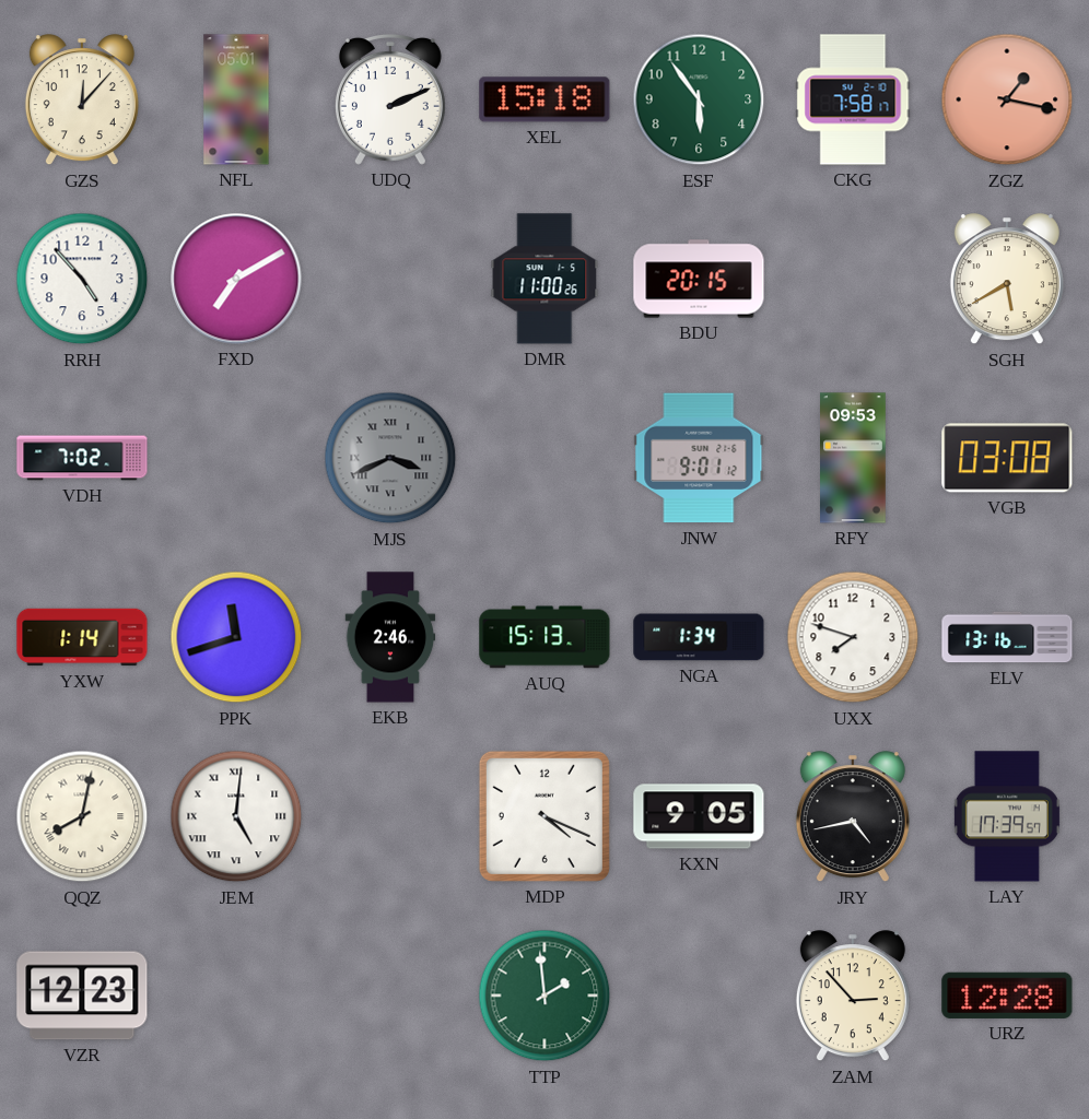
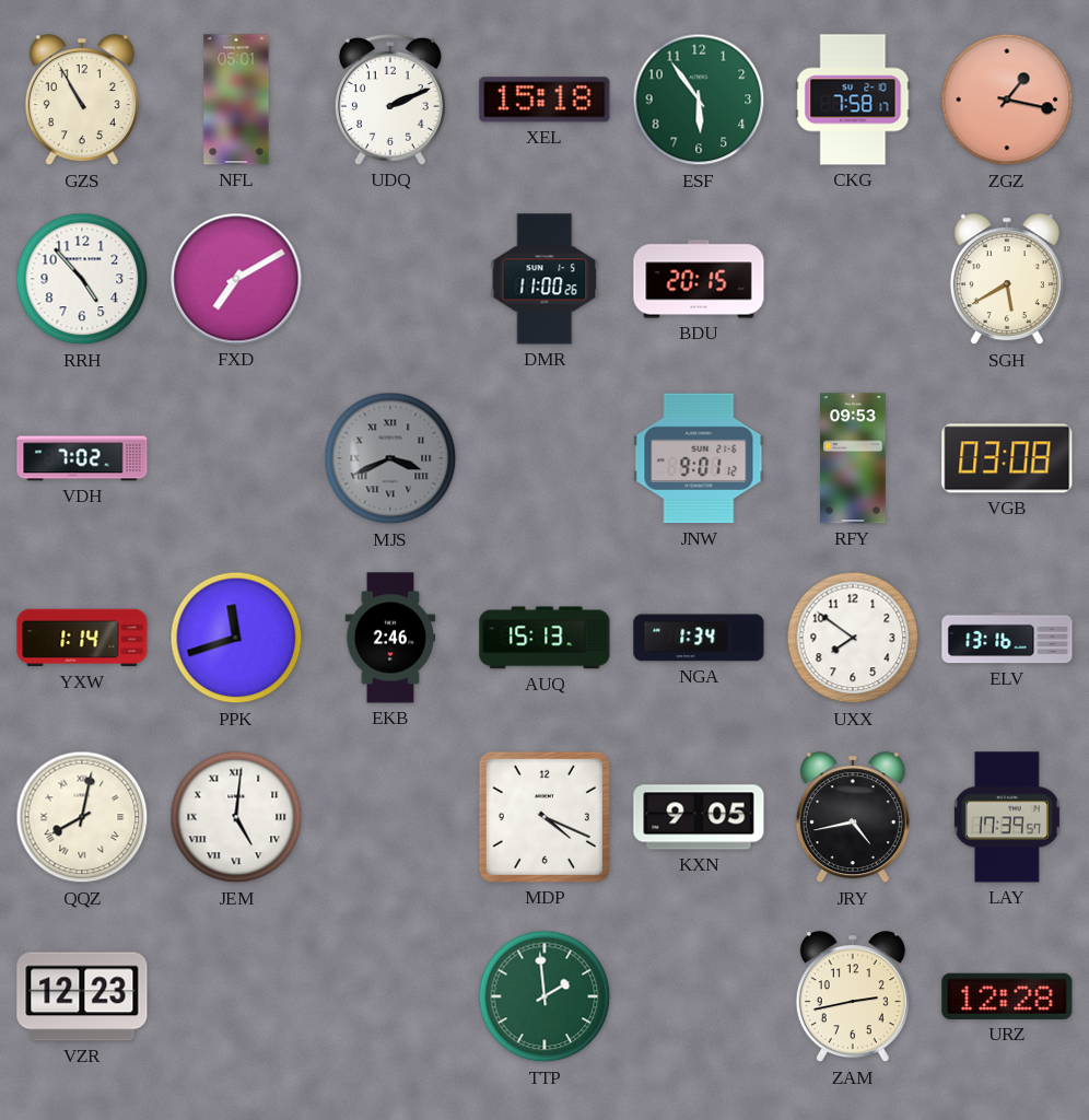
GZS: 12:07 -> 10:55 (82, 101)
UXX: 7:48 -> 7:51 (853, 638)
ZAM: 2:53 -> 2:43 (853, 997)
